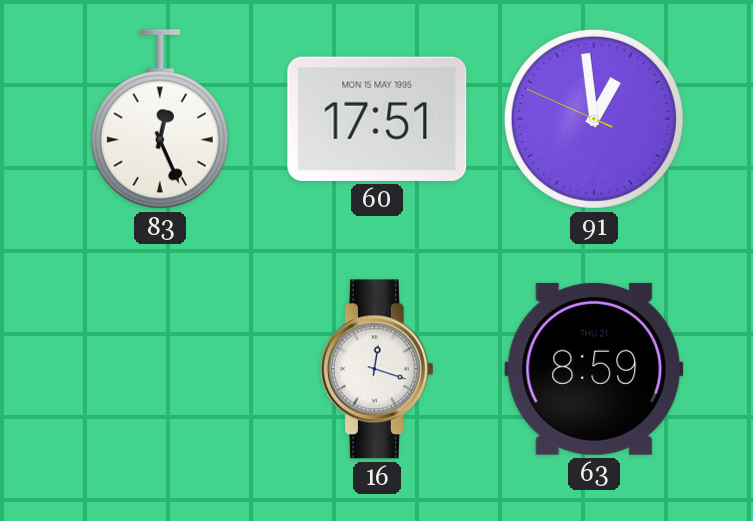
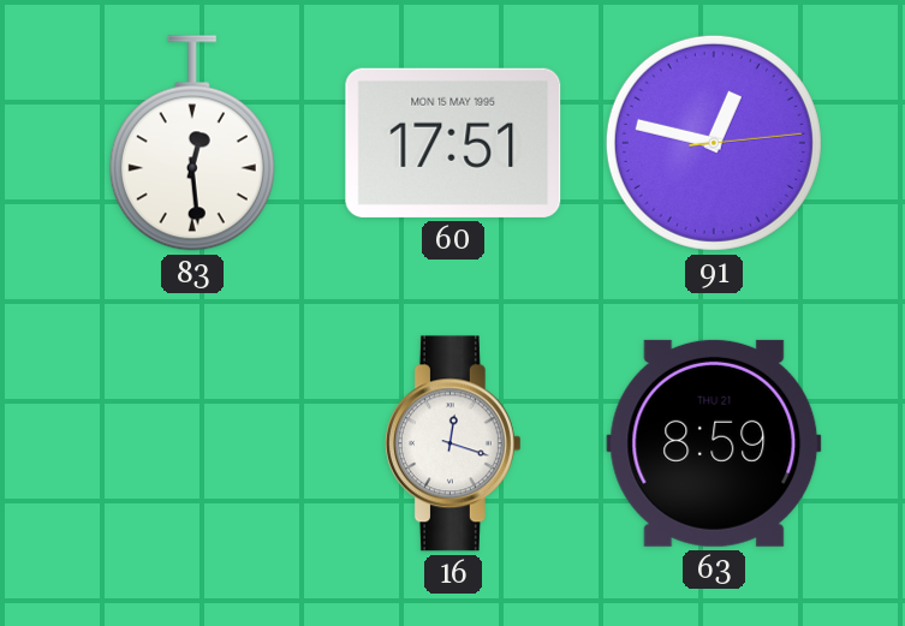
83: 12:26 -> 12:29 (192, 143)
91: 12:58 -> 12:47 (714, 143)
